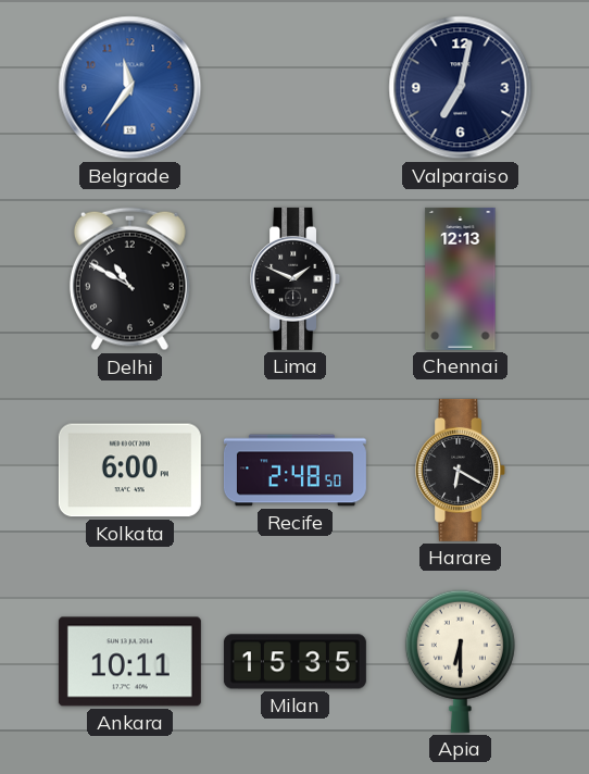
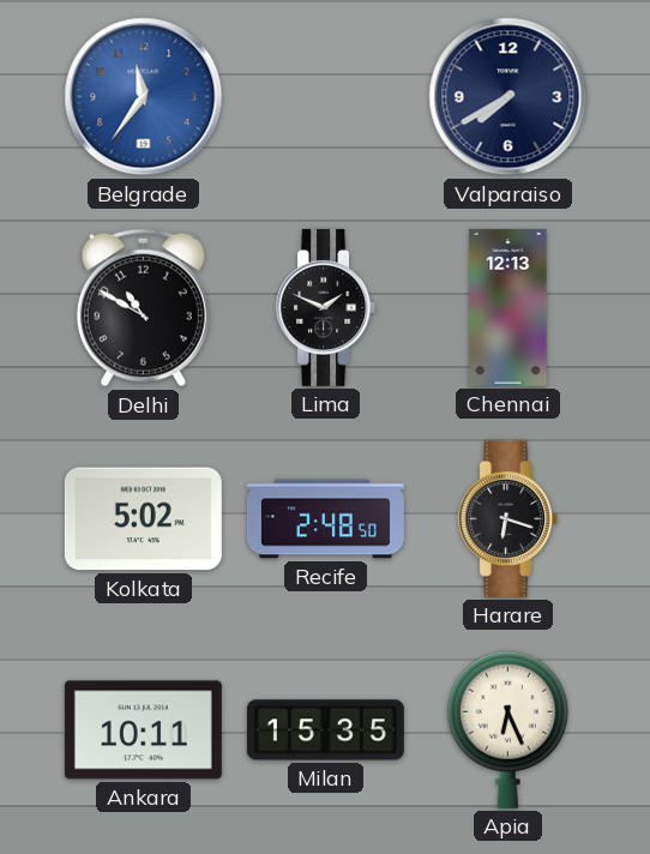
Valparaiso: 7:02 -> 7:40 (508, 97)
Kolkata: 6:00 -> 5:02 (143, 519)
Harare: 6:20 -> 6:18 (508, 518)
Apia: 6:30 -> 6:26 (507, 729)
